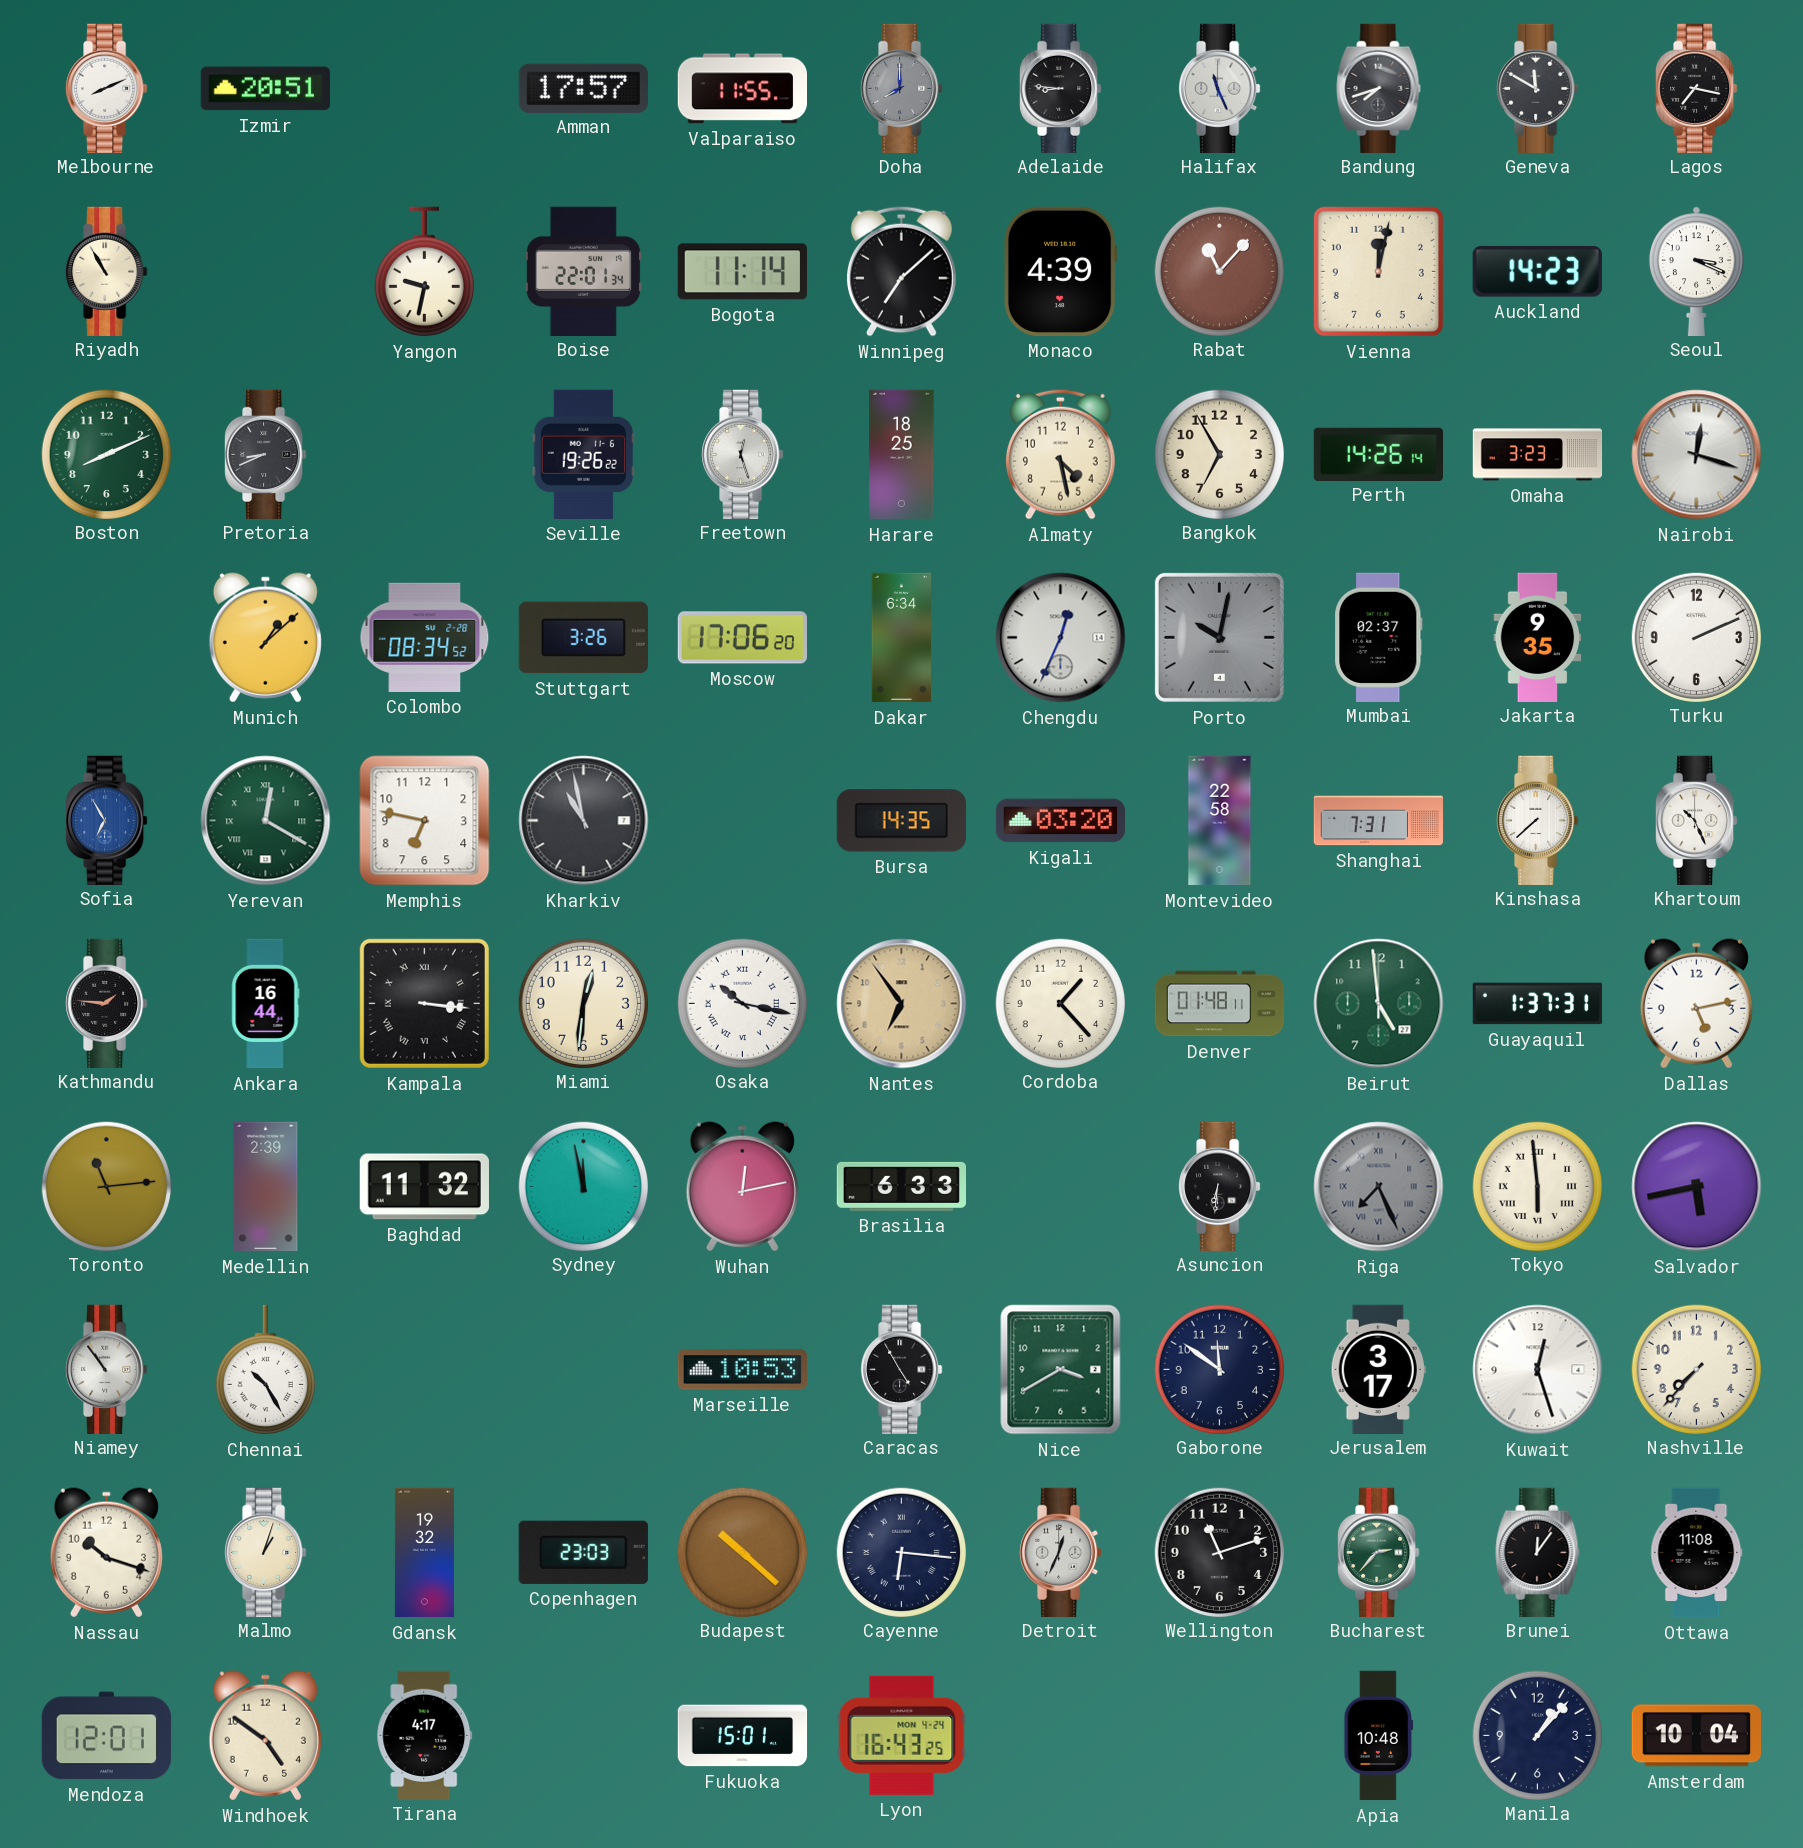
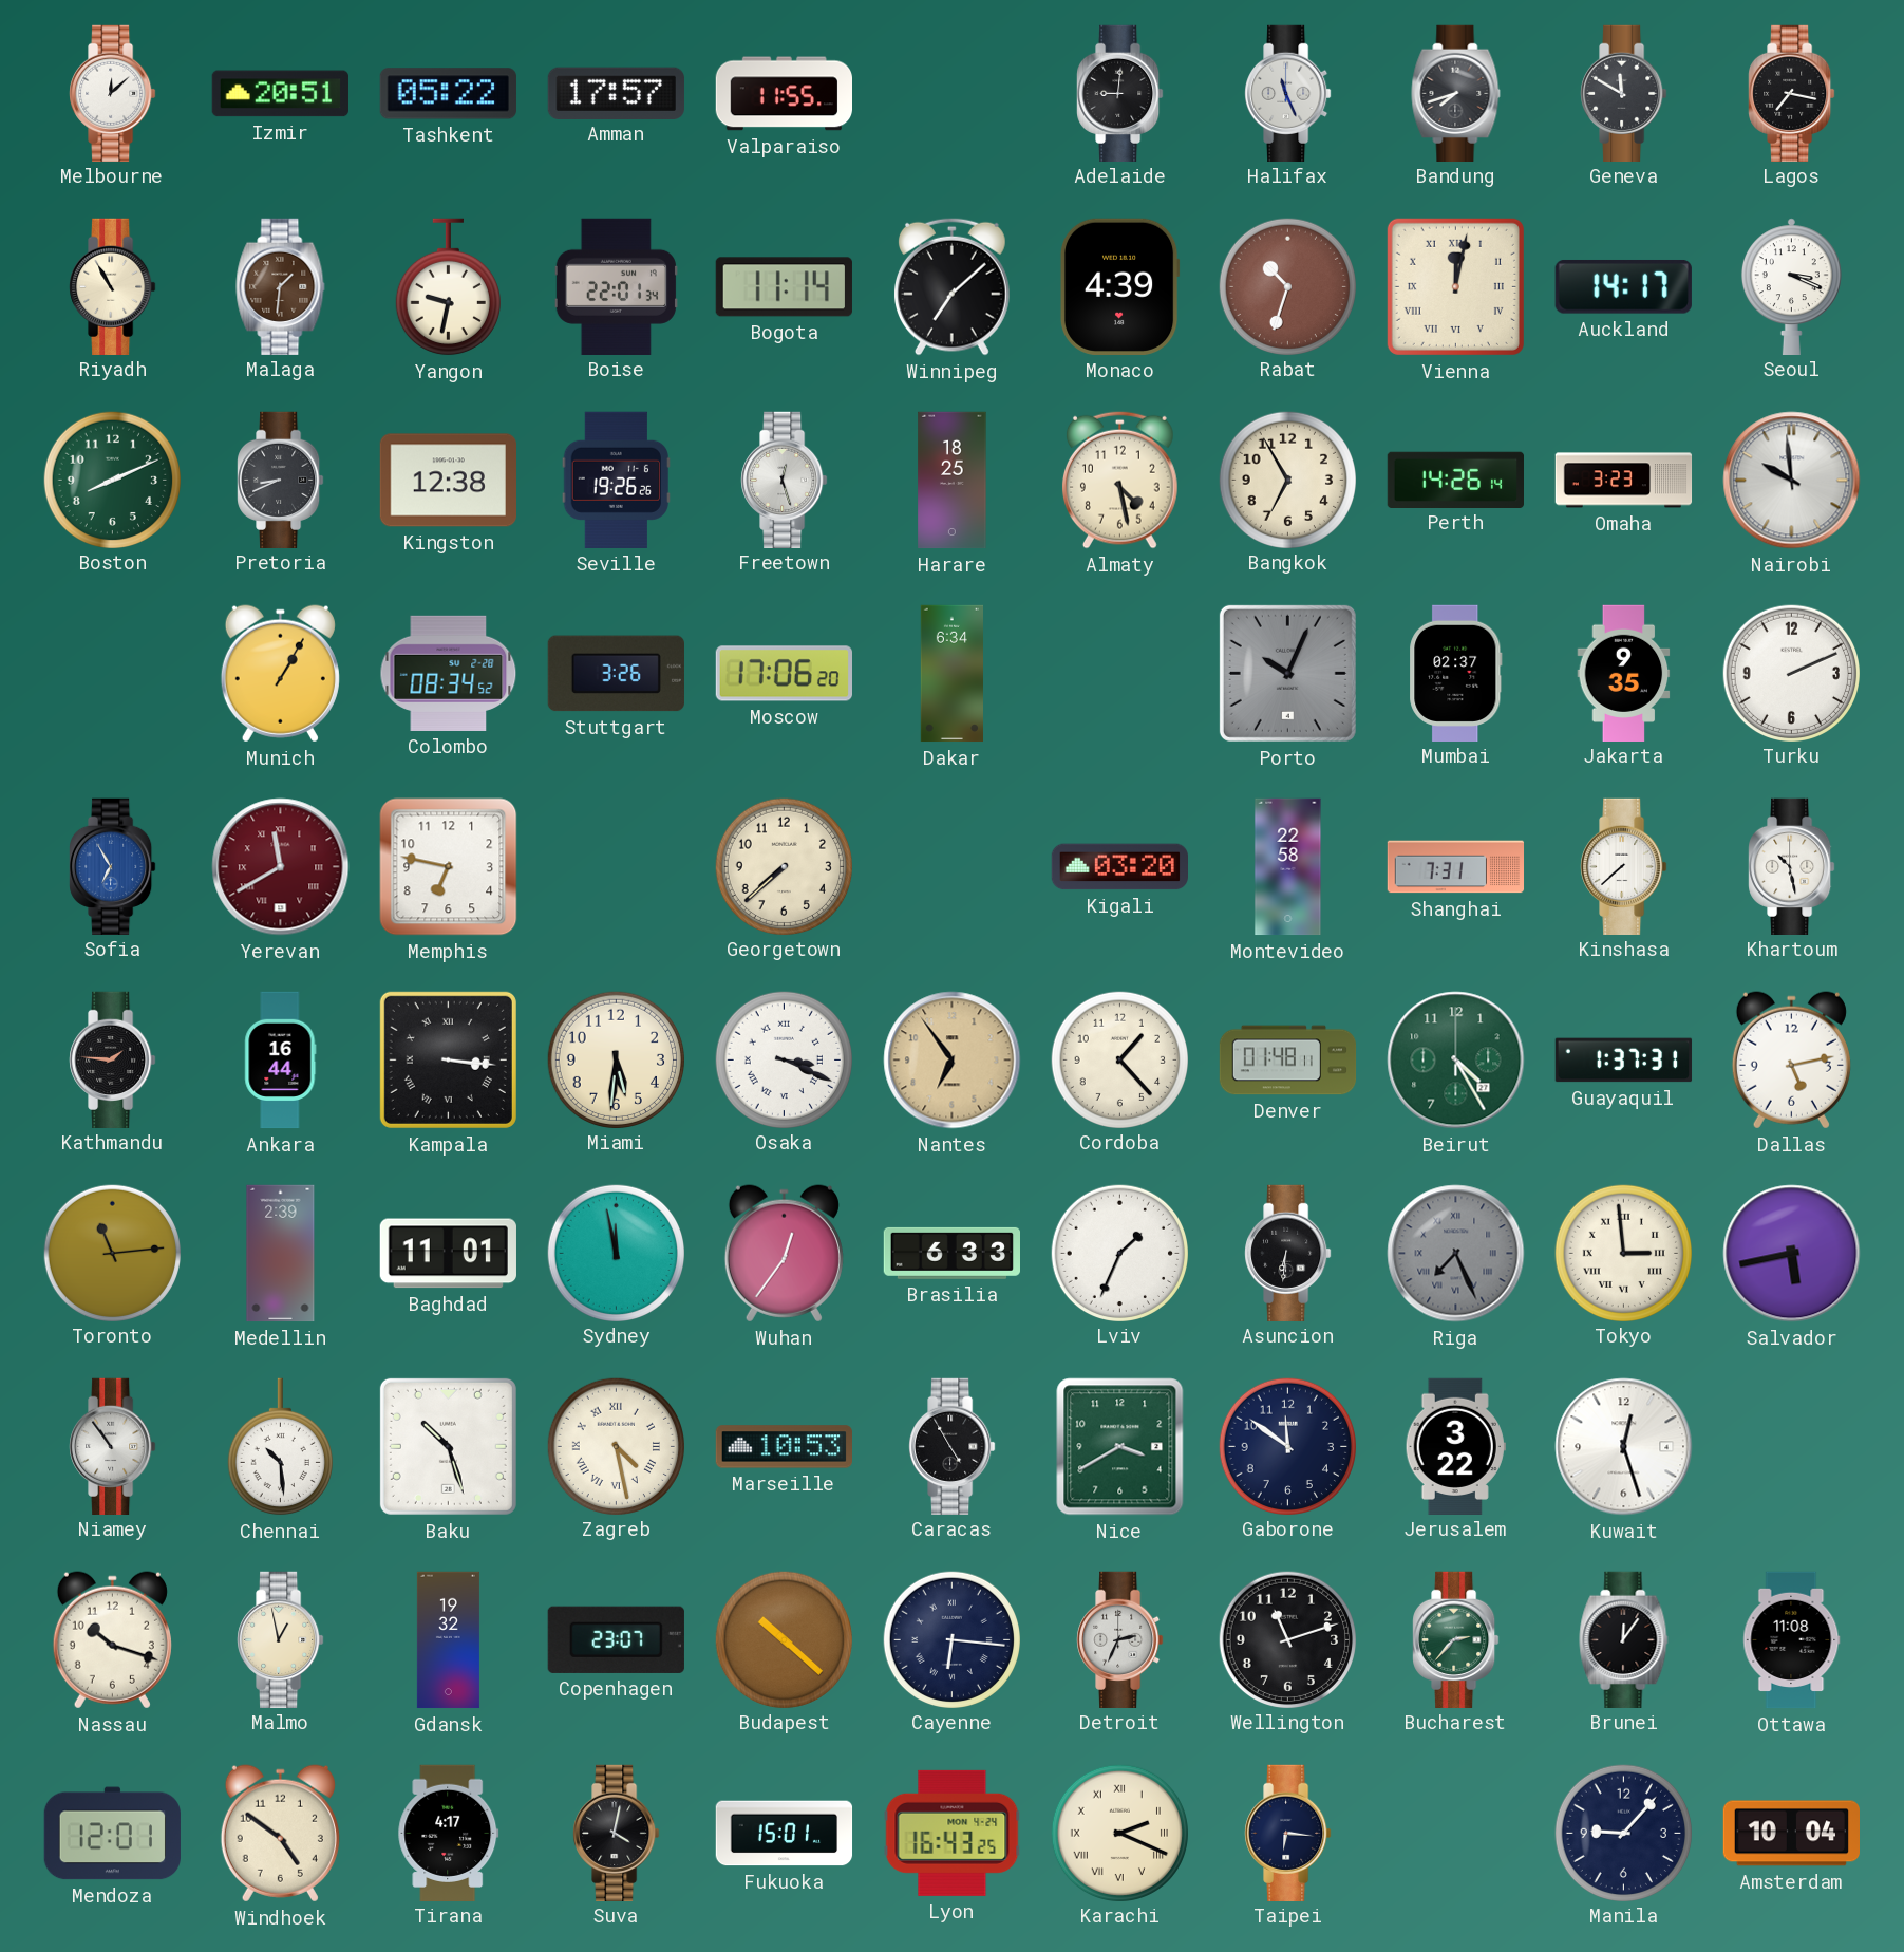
Melbourne: 8:11 -> 12:08 (113, 93)
Tashkent: none -> 05:22 (448, 94)
Doha: 8:00 -> none (902, 88)
Adelaide: 8:46 -> 9:01 (1120, 93)
Malaga: none -> 1:31 (281, 286)
Rabat: 11:07 -> 10:33 (1287, 286)
Vienna numerals: Arabic -> Roman (1455, 286)
Auckland: 14:23 -> 14:17 (1623, 286)
Kingston: none -> 12:38 (448, 481)
Seville: 19:26:22 -> 19:26:26 (616, 480)
Nairobi: 12:18 -> 9:59 (1792, 481)
Munich: 1:08 -> 1:05 (280, 674)
Chengdu: 12:34 -> none (1061, 638)
Porto: 10:02 -> 10:04 (1287, 673)
Yerevan: 12:20 -> 11:40 (281, 867)
Yerevan dial: green -> burgundy (281, 867)
Kharkiv: 10:58 -> none (584, 821)
Georgetown: none -> 7:38 (784, 866)
Bursa: 14:35 -> none (901, 821)
Khartoum: 10:26 -> 10:28 (1792, 866)
Miami: 12:31 -> 5:31 (616, 1059)
Osaka: 10:17 -> 3:19 (784, 1059)
Beirut: 4:59 -> 4:25 (1456, 1061)
Baghdad: 11:32 -> 11:01 (448, 1254)
Wuhan: 12:13 -> 12:36 (784, 1254)
Lviv: none -> 1:34 (1119, 1253)
Tokyo: 5:59 -> 2:59 (1623, 1253)
Chennai: 10:25 -> 10:29 (280, 1447)
Baku: none -> 10:27 (448, 1446)
Zagreb: none -> 4:28 (616, 1446)
Jerusalem: 3:17 -> 3:22 (1455, 1446)
Nashville: 7:37 -> none (1696, 1369)
Malmo: 1:03 -> 12:58 (281, 1639)
Copenhagen: 23:03 -> 23:07 (616, 1639)
Detroit: 12:34 -> 2:34 (1120, 1639)
Suva: none -> 4:02 (617, 1833)
Karachi: none -> 2:19 (1119, 1833)
Taipei: none -> 6:16 (1288, 1833)
Apia: 10:48 -> none (1379, 1736)
Manila: 1:07 -> 9:07 (1623, 1833)
